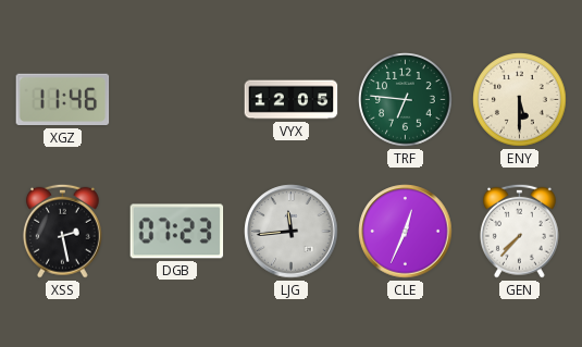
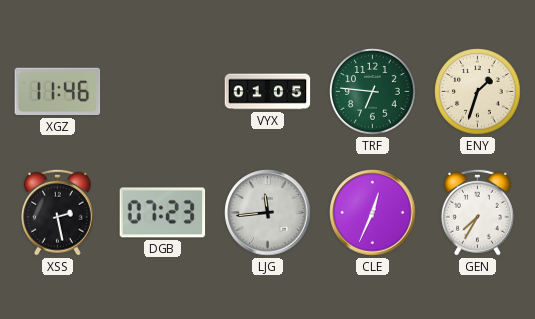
VYX: 12:05 -> 01:05 (268, 92)
ENY: 5:30 -> 1:33 (478, 92)
GEN: 7:37 -> 7:35 (477, 212)
